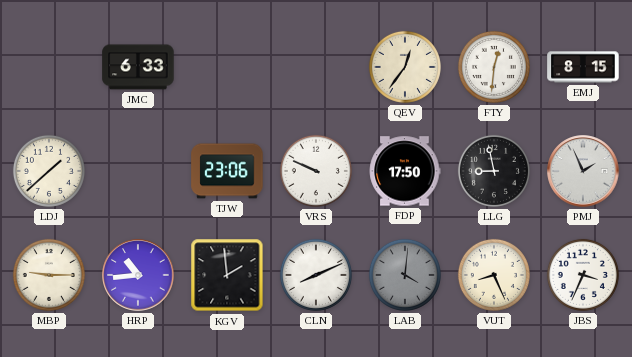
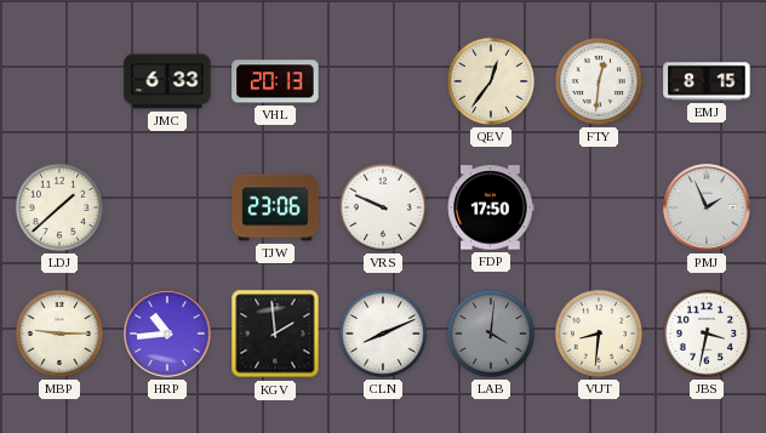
VHL: none -> 20:13 (275, 81)
LLG: 8:58 -> none (494, 171)
VUT: 8:26 -> 8:31 (599, 334)
JBS: 3:34 -> 3:32 (707, 334)
